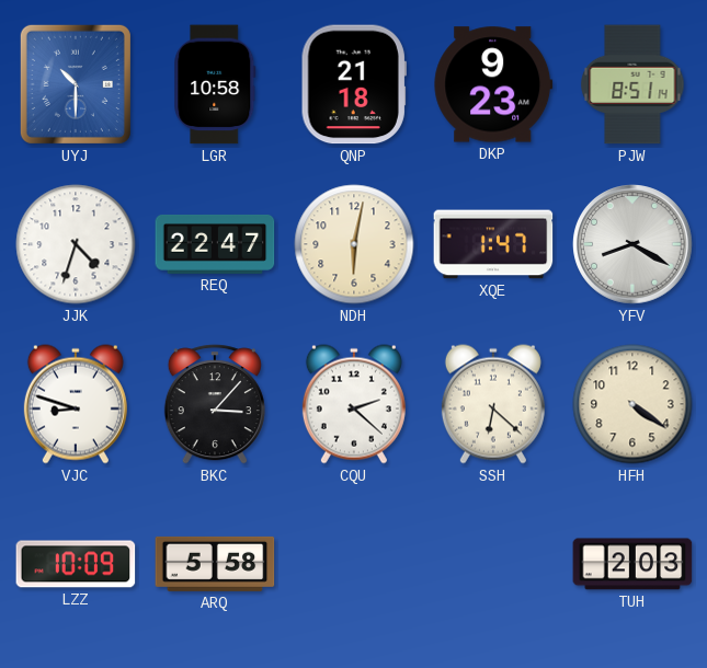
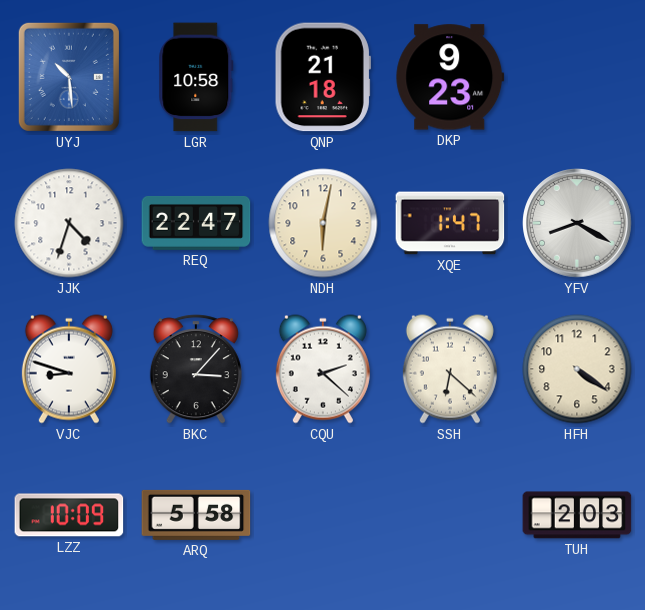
UYJ: 10:30 -> 10:29 (69, 77)
PJW: 8:51 -> none (632, 84)
